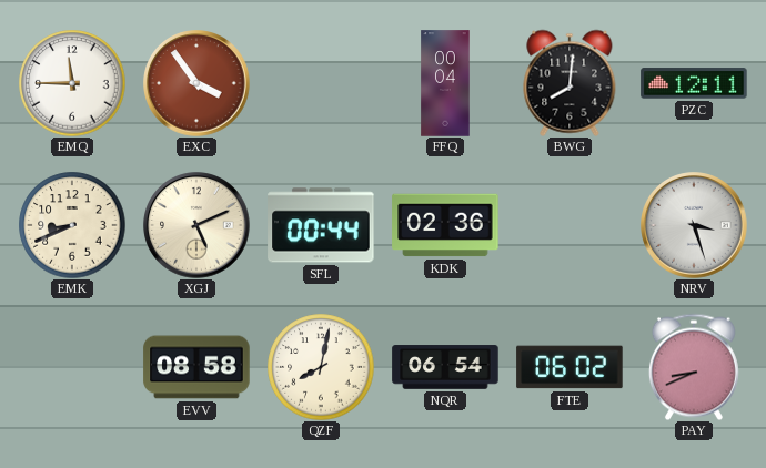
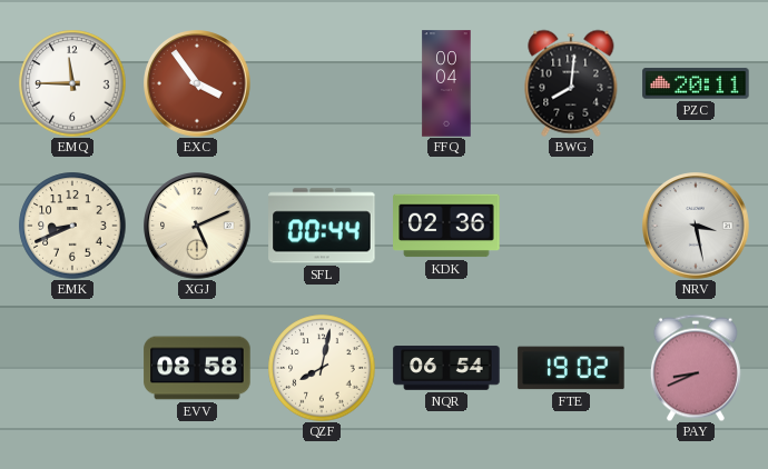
PZC: 12:11 -> 20:11 (696, 83)
NRV: 3:27 -> 3:28 (696, 226)
FTE: 06:02 -> 19:02 (571, 368)
